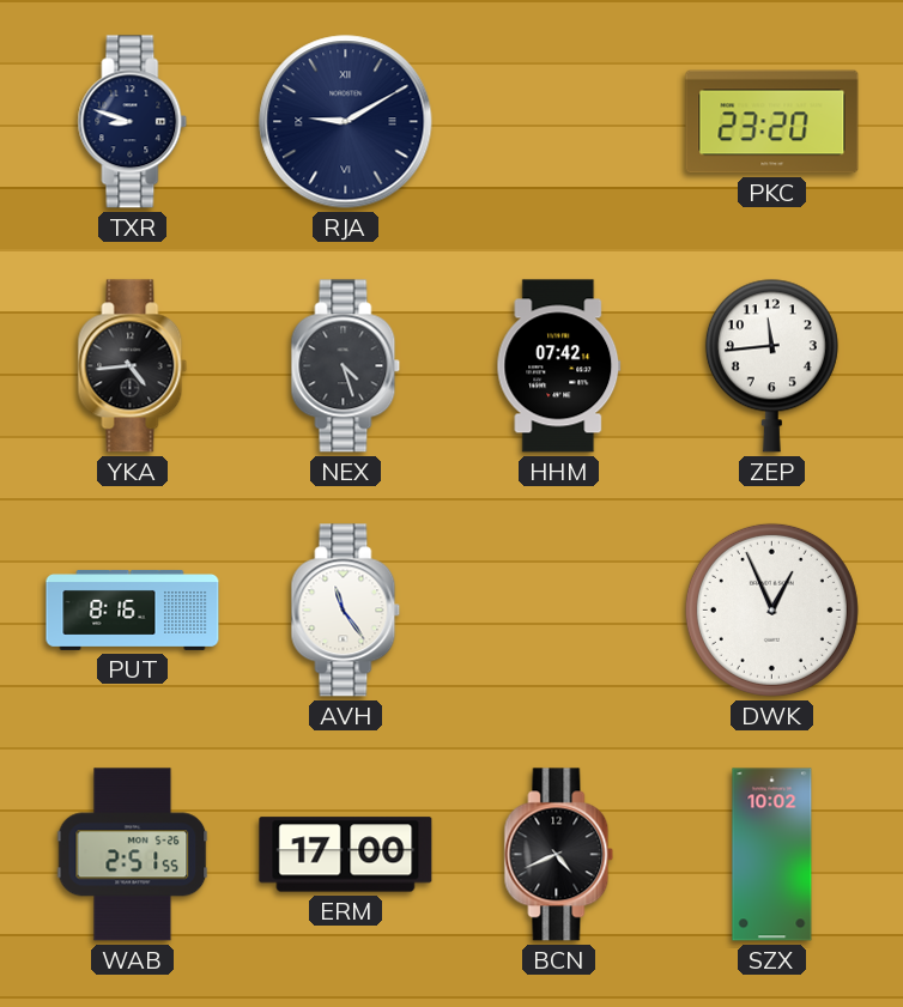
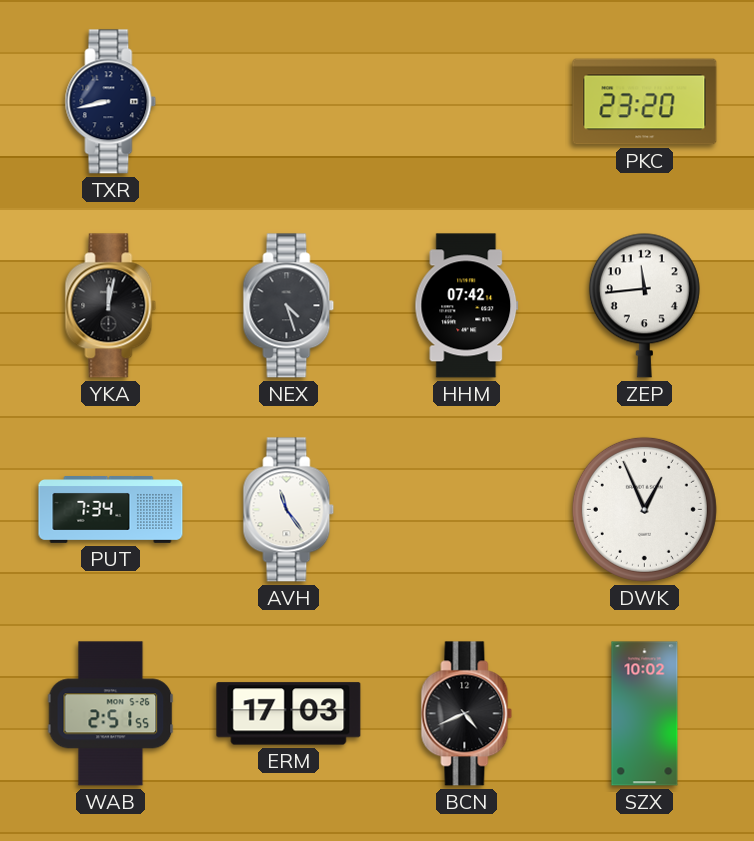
TXR: 8:48 -> 8:43 (111, 102)
RJA: 9:10 -> none (346, 122)
YKA: 4:44 -> 12:02 (111, 306)
PUT: 8:16 -> 7:34 (111, 510)
ERM: 17:00 -> 17:03 (289, 714)
